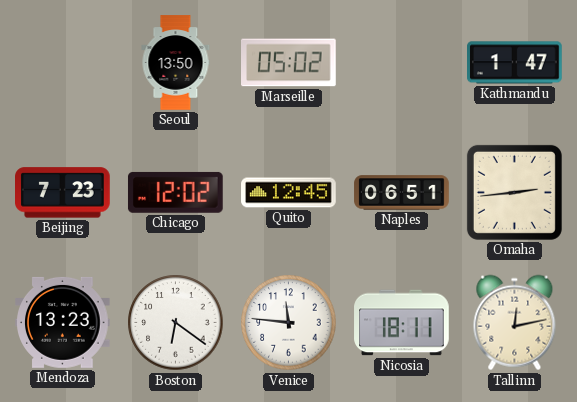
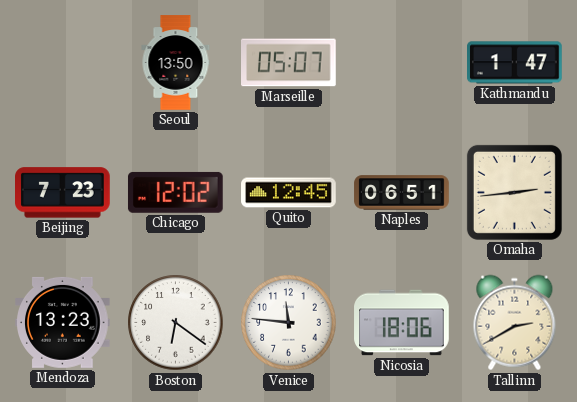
Marseille: 05:02 -> 05:07 (289, 63)
Nicosia: 18:11 -> 18:06 (402, 323)
Tallinn: 12:13 -> 2:40 (515, 323)
